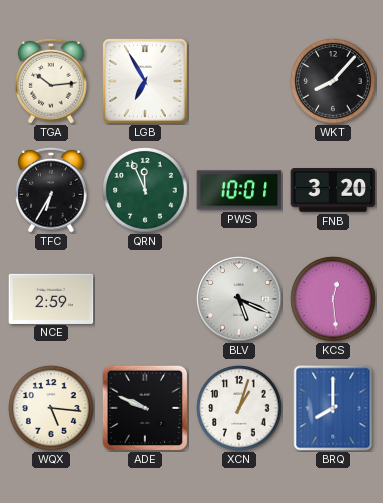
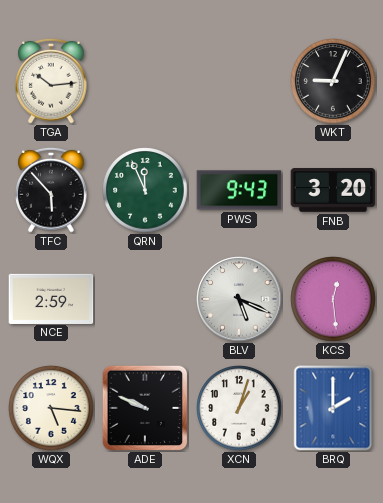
LGB: 6:55 -> none (145, 81)
WKT: 8:07 -> 9:04 (333, 81)
TFC: 6:35 -> 5:53 (51, 190)
PWS: 10:01 -> 9:43 (239, 190)
BRQ: 8:00 -> 2:00 (333, 408)
